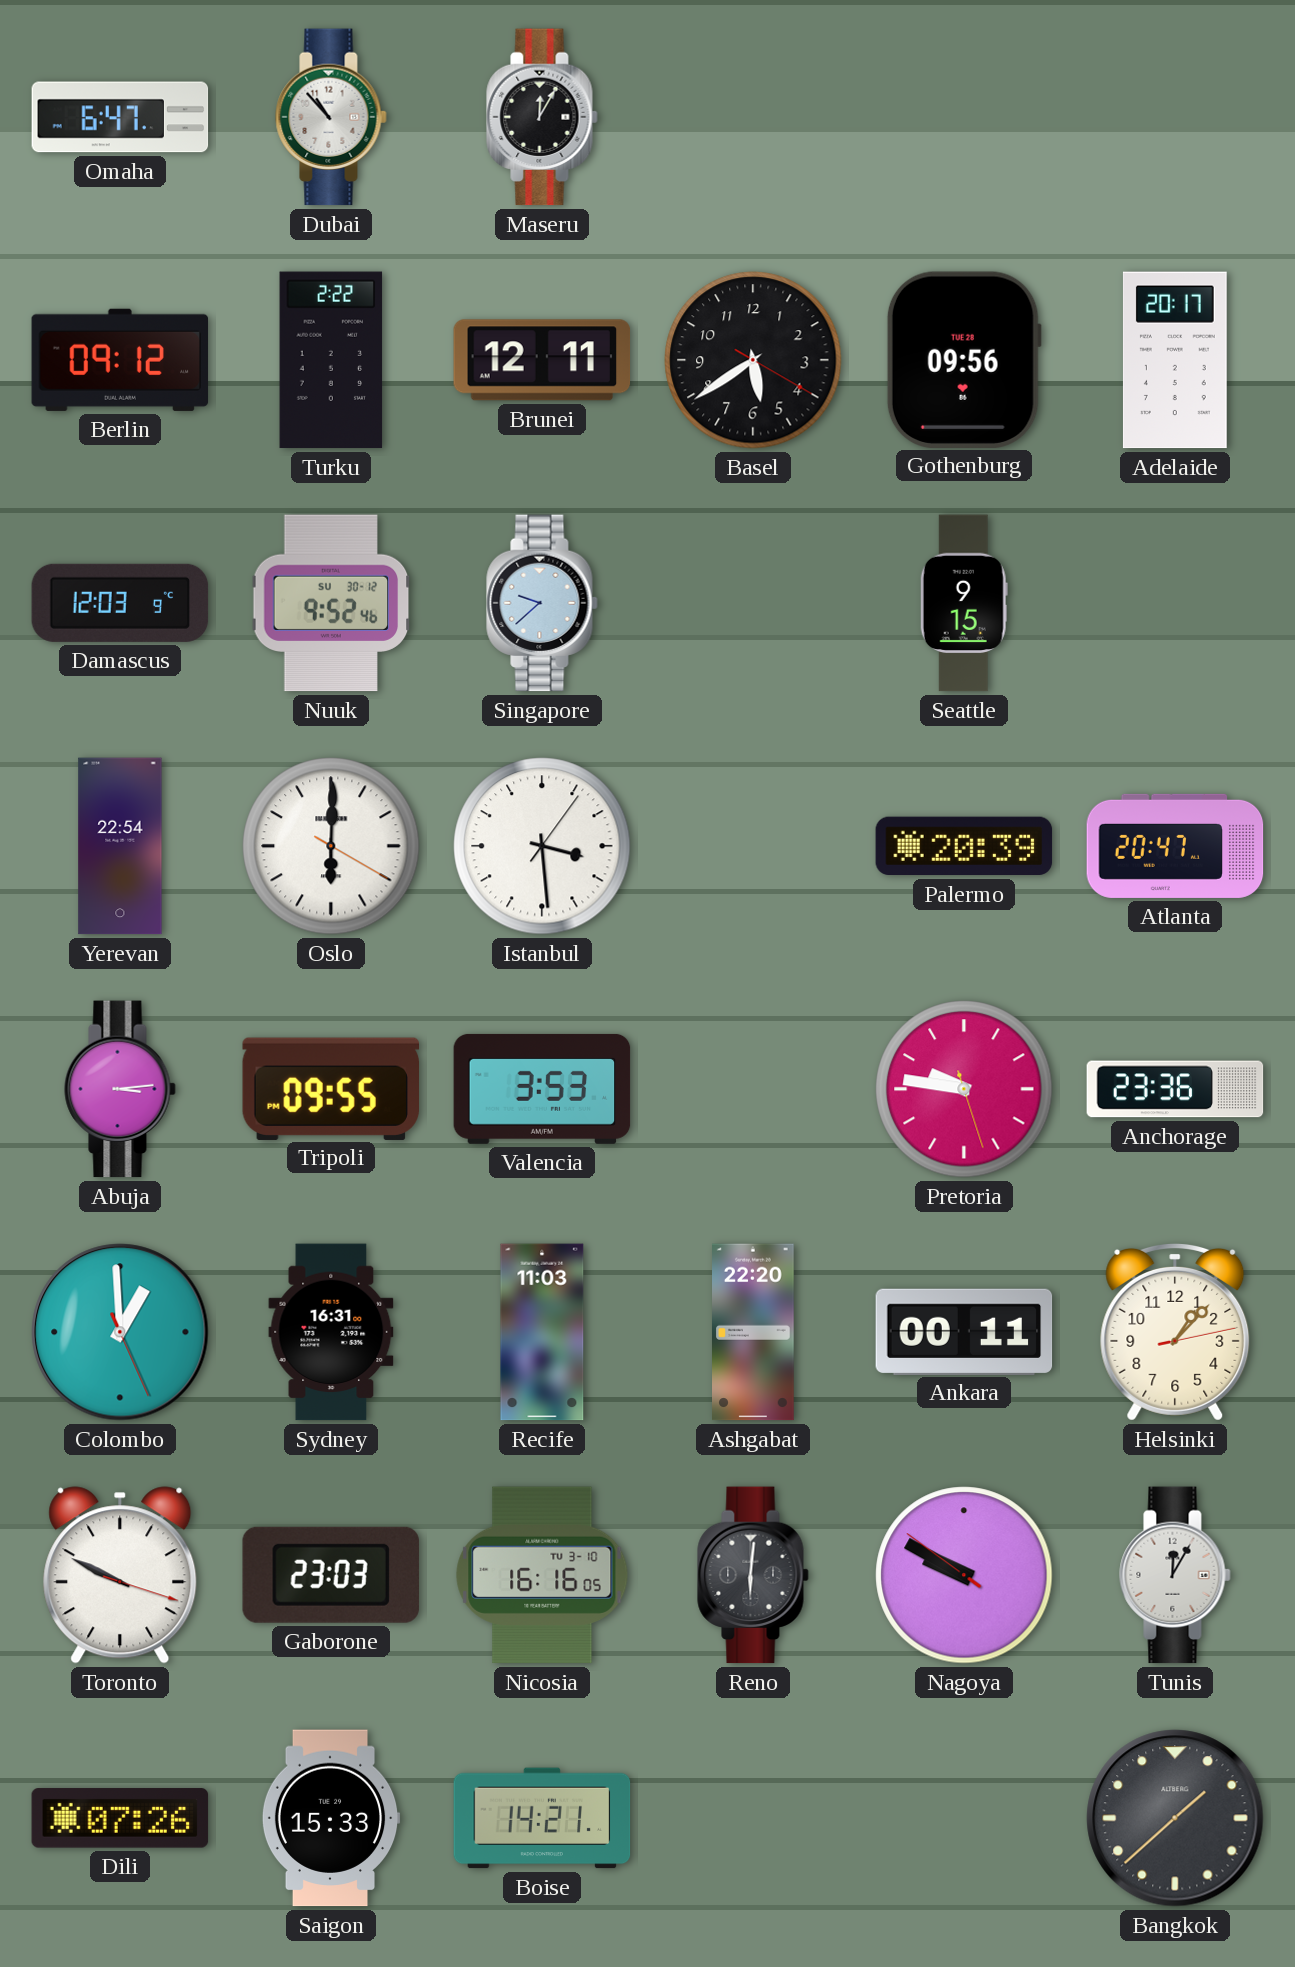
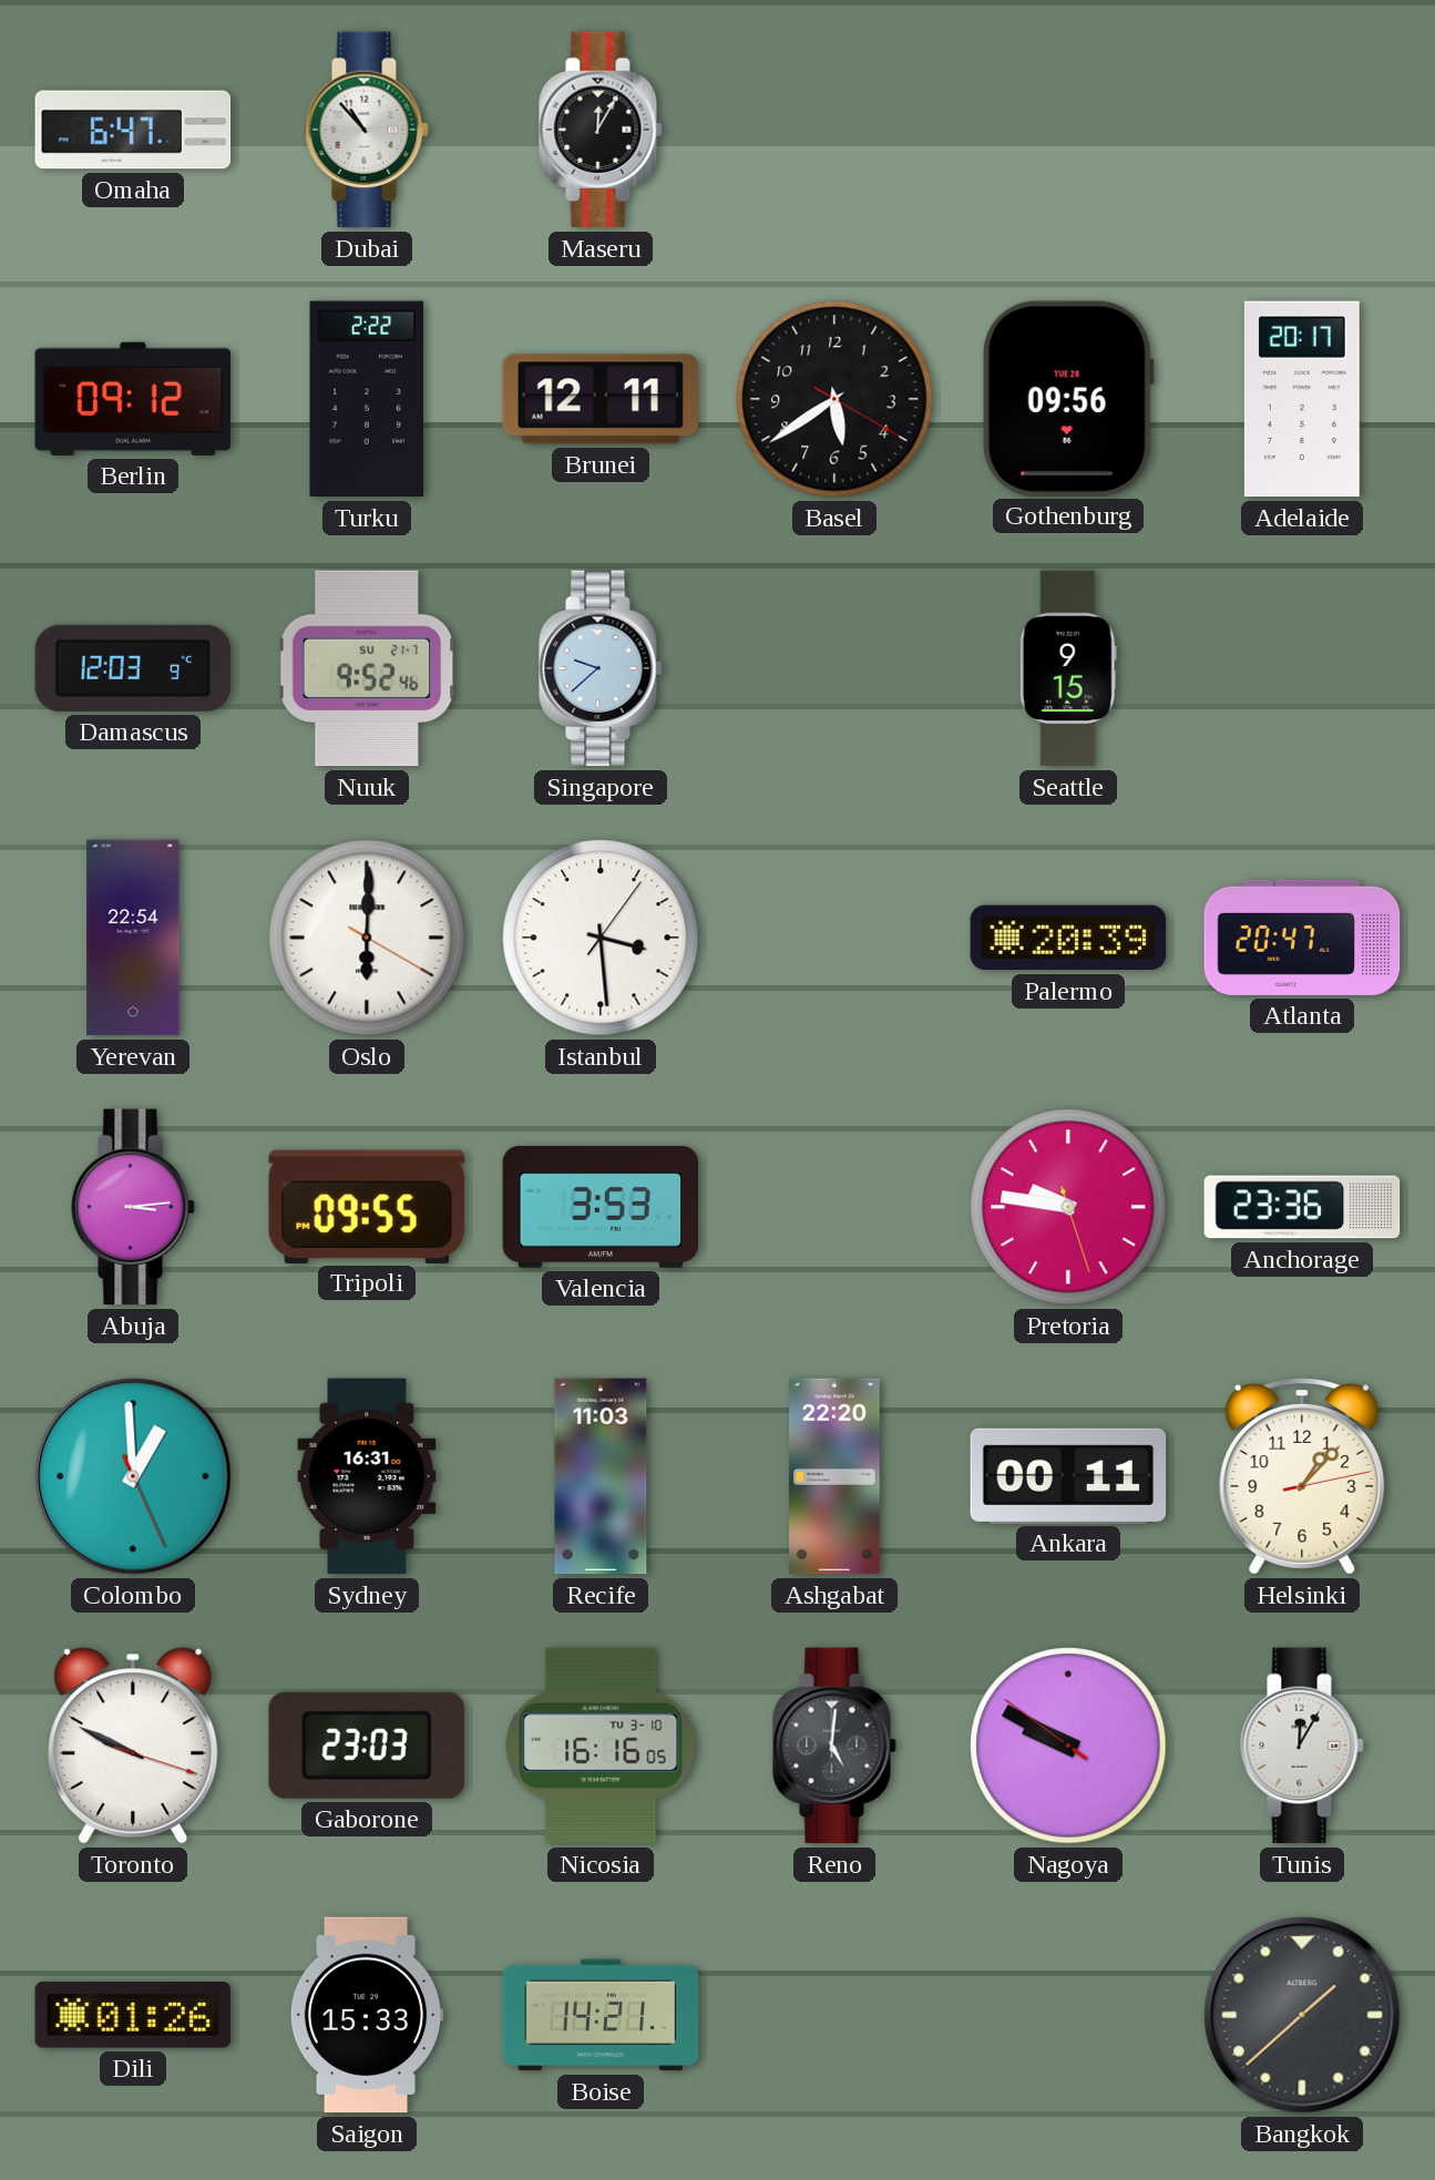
Nuuk date: SU 30-12 -> SU 21-7 (367, 668)
Reno: 6:01 -> 5:01 (834, 1746)
Dili: 07:26 -> 01:26 (133, 2015)
